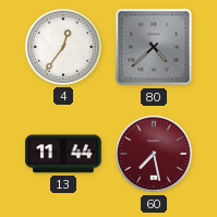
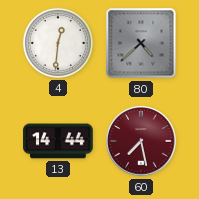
4: 12:36 -> 12:31 (58, 43)
13: 11:44 -> 14:44 (58, 141)
